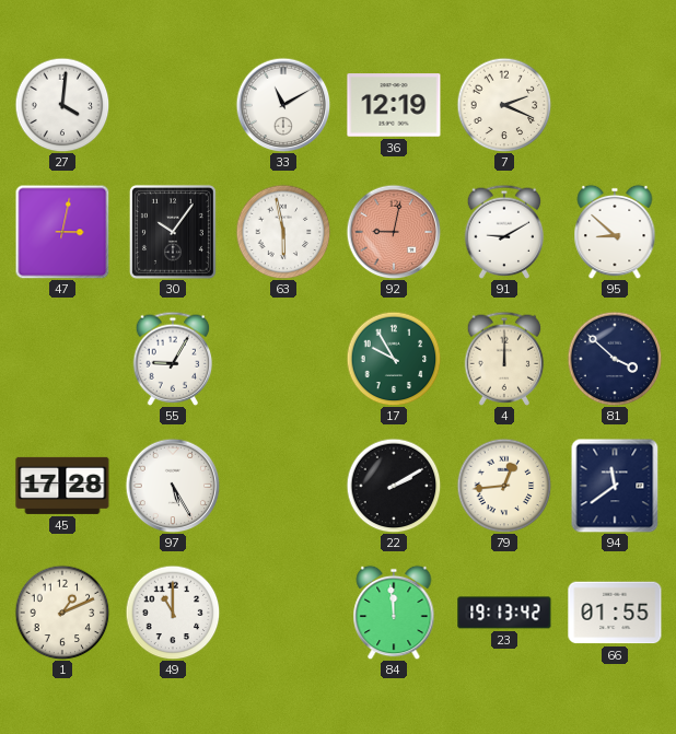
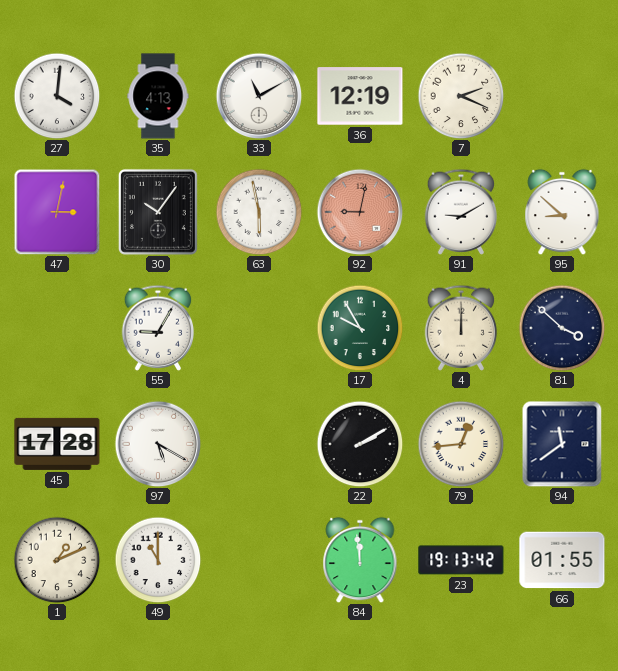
35: none -> 4:13 (158, 96)
97: 5:25 -> 5:20 (158, 444)
